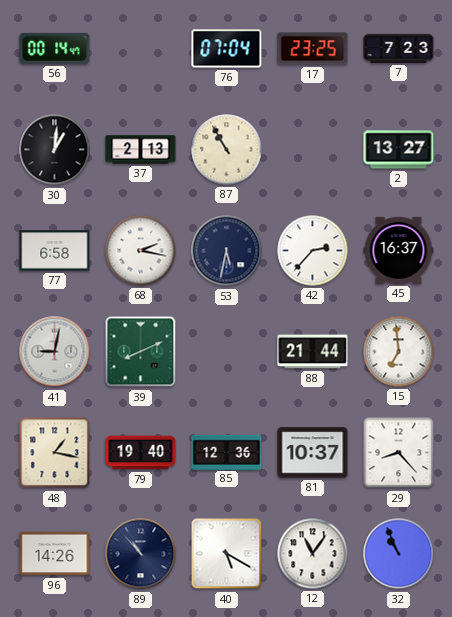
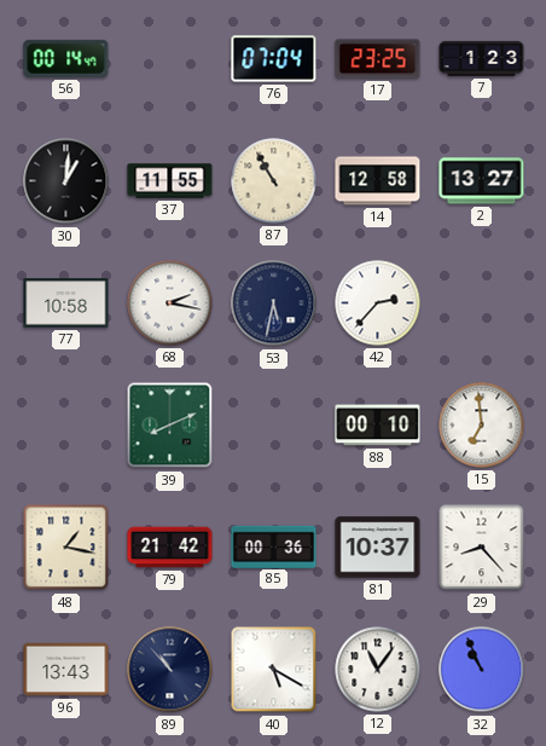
7: 7:23 -> 1:23 (482, 58)
37: 2:13 -> 11:55 (170, 181)
14: none -> 12:58 (378, 181)
77: 6:58 -> 10:58 (66, 303)
45: 16:37 -> none (399, 250)
41: 9:02 -> none (55, 352)
88: 21:44 -> 00:10 (378, 426)
79: 19:40 -> 21:42 (170, 548)
85: 12:36 -> 00:36 (274, 547)
96: 14:26 -> 13:43 (66, 670)
